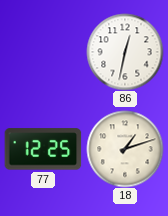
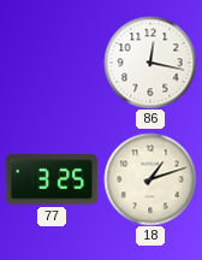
86: 12:32 -> 12:17 (150, 63)
77: 12:25 -> 3:25 (52, 179)
